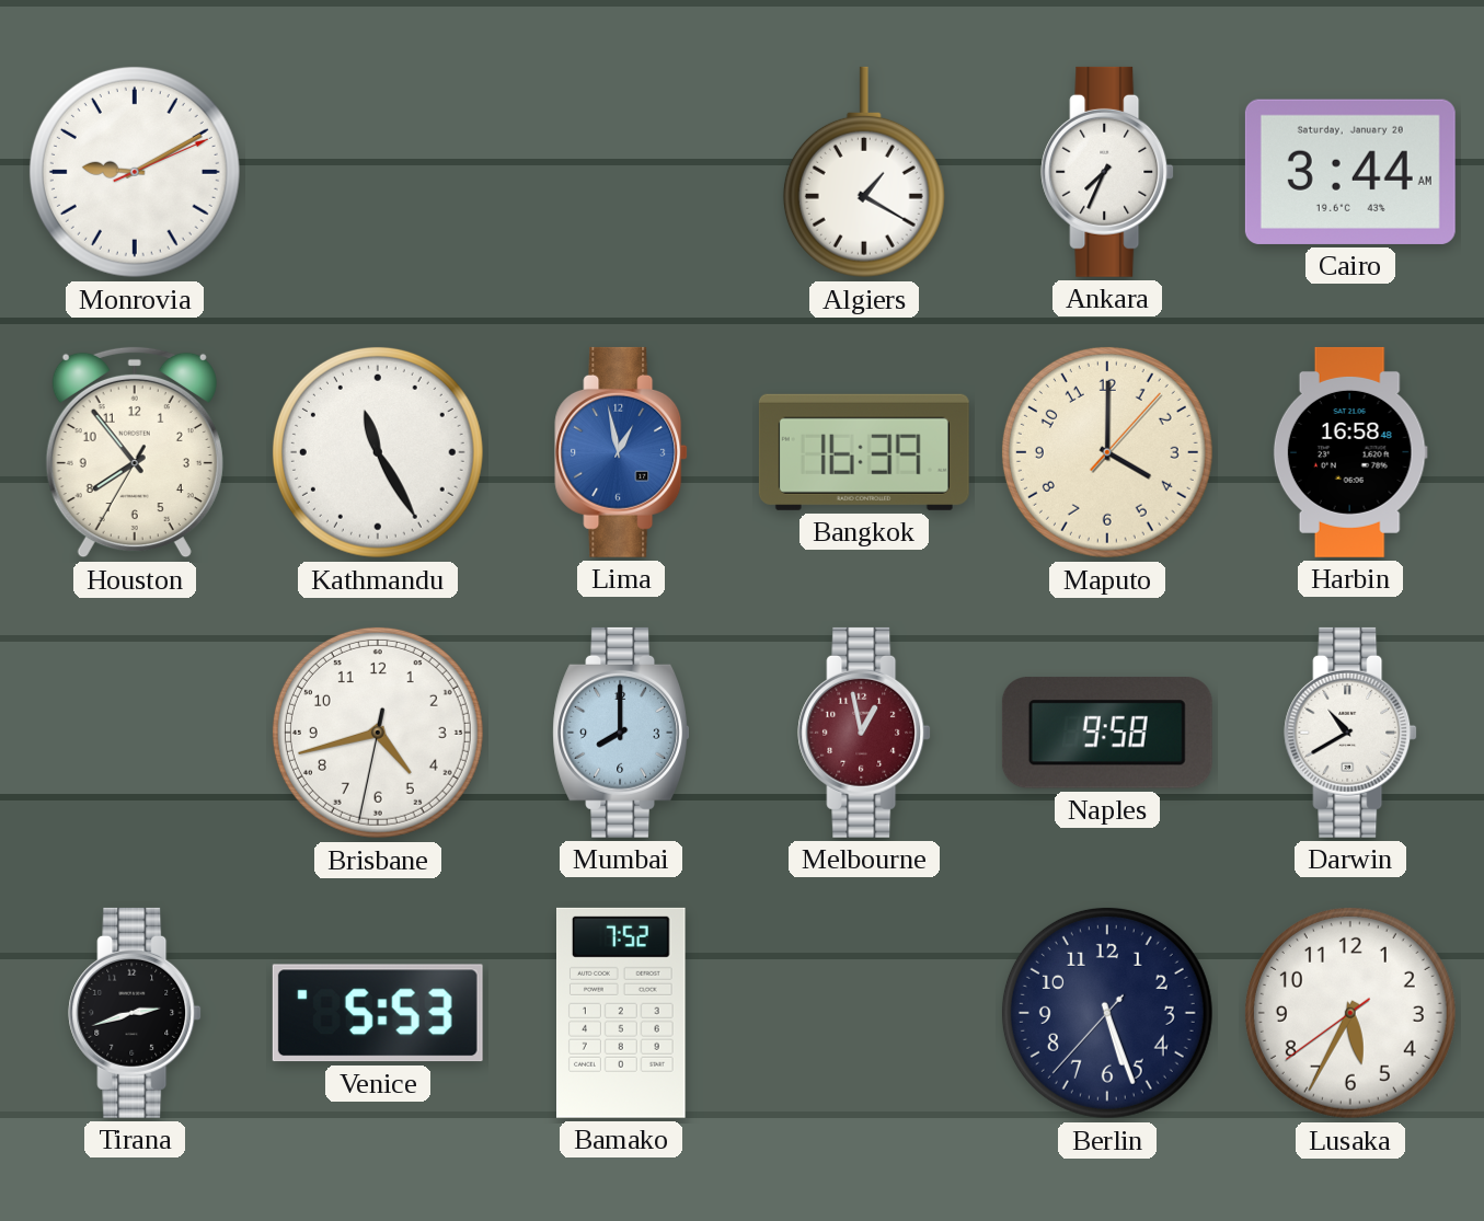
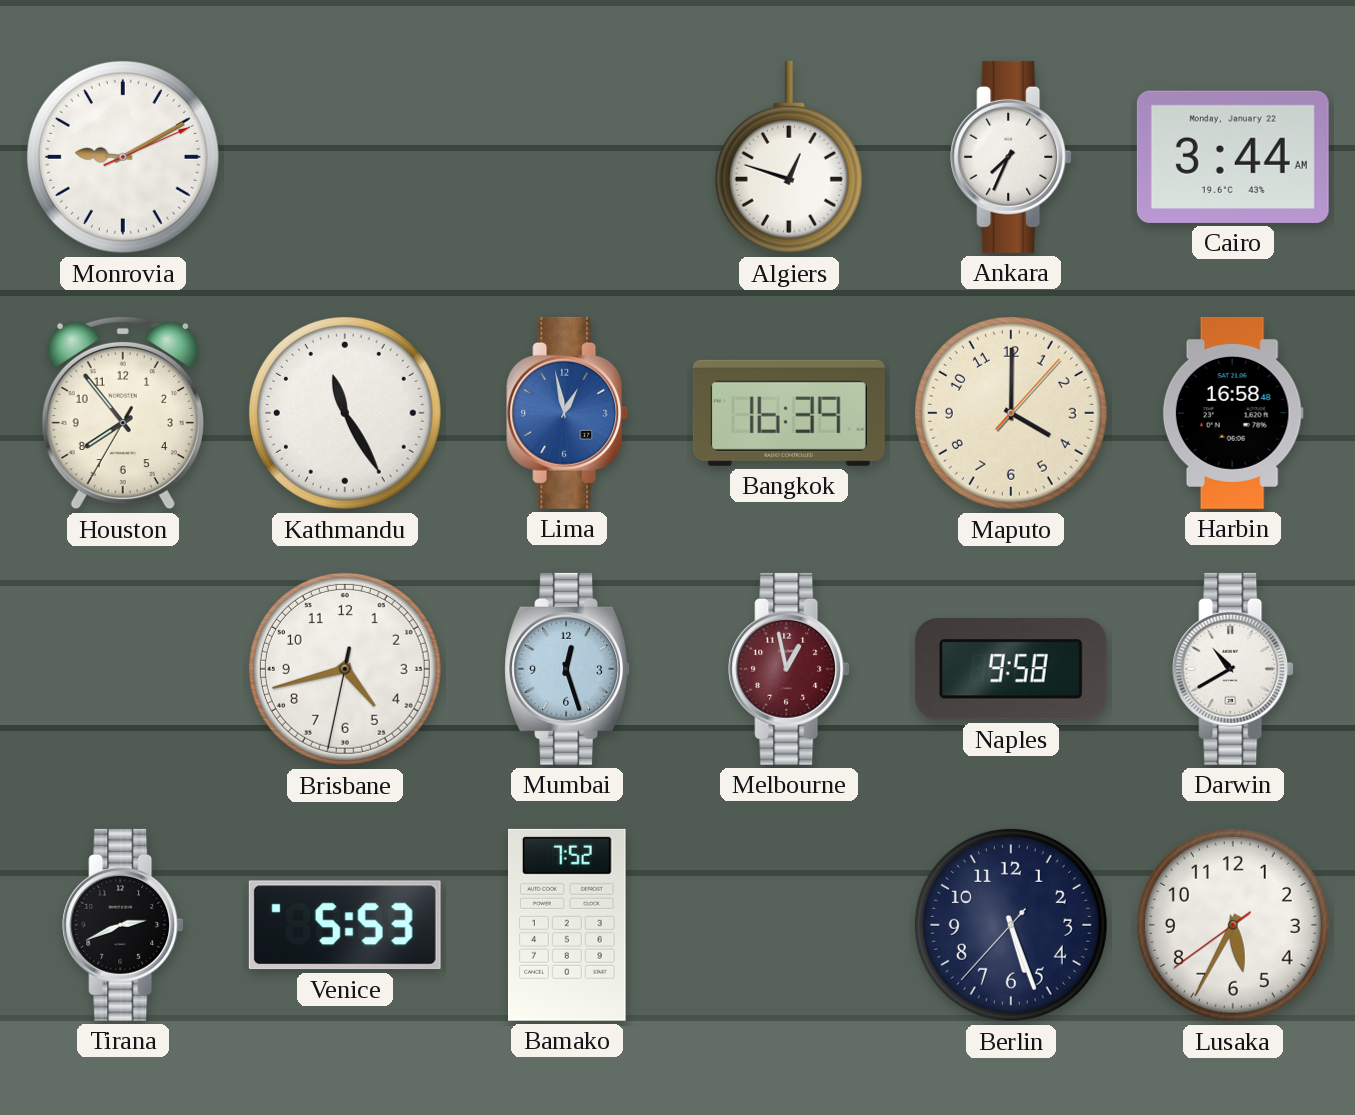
Algiers: 1:20 -> 12:48 (789, 157)
Cairo date: Saturday, January 20 -> Monday, January 22 (1233, 157)
Mumbai: 8:00 -> 12:27 (566, 669)
Tirana: 2:42 -> 2:41 (123, 925)
